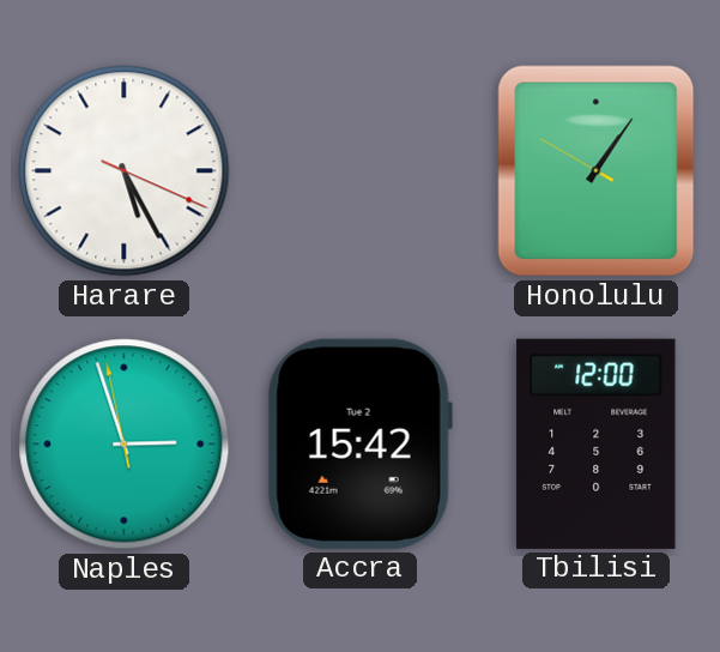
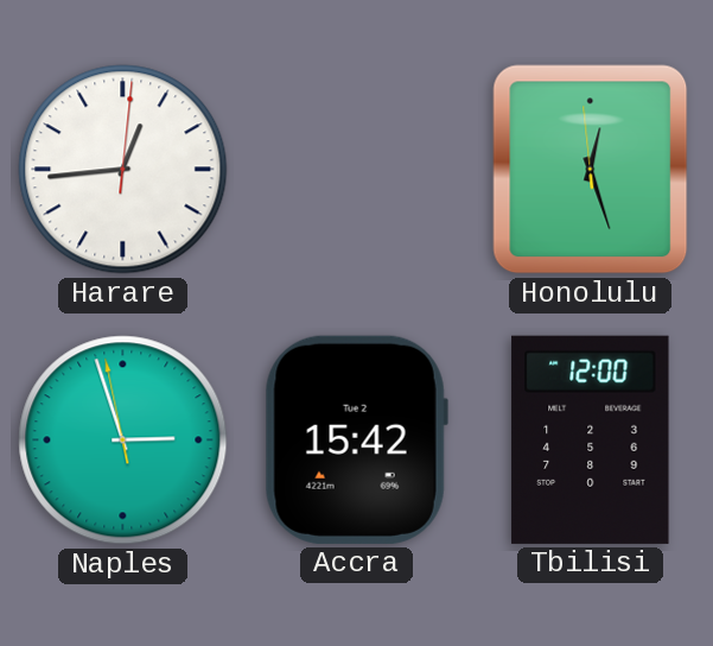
Harare: 5:25 -> 12:44 (123, 170)
Honolulu: 1:05 -> 12:26 (591, 170)
